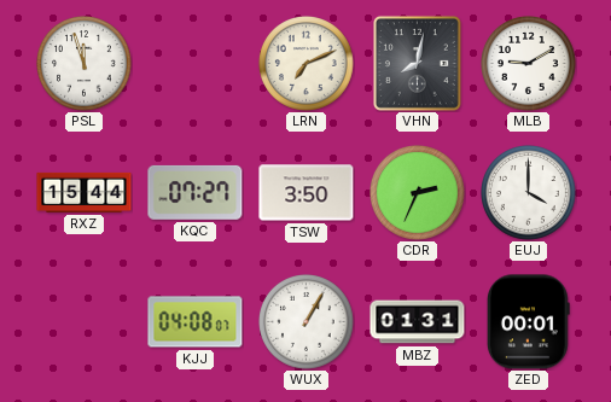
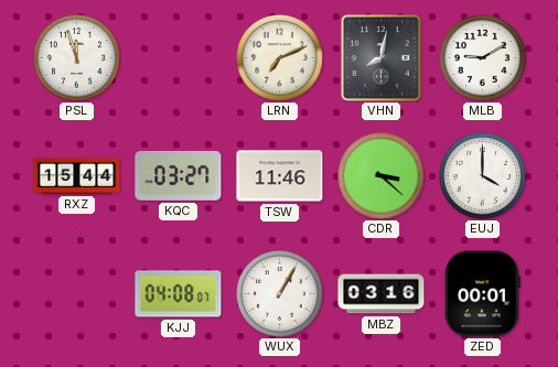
KQC: 07:27 -> 03:27 (179, 175)
TSW: 3:50 -> 11:46 (280, 176)
CDR: 2:34 -> 3:22 (382, 176)
MBZ: 01:31 -> 03:16 (382, 294)
